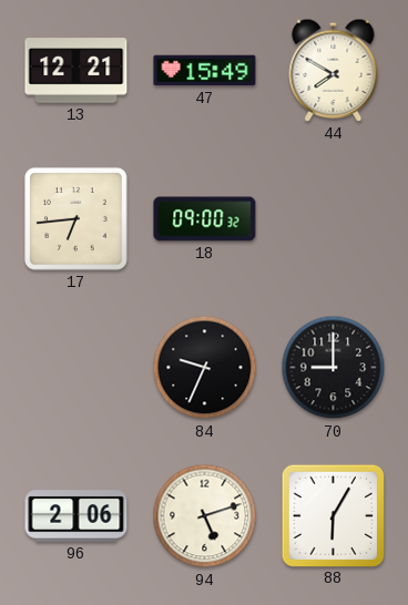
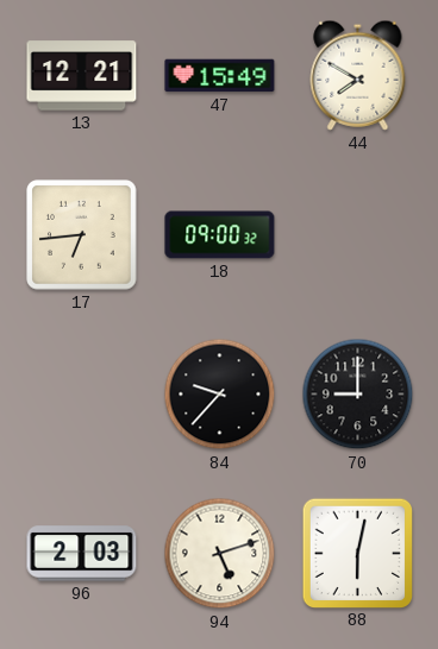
84: 9:34 -> 9:37 (220, 395)
96: 2:06 -> 2:03 (82, 554)
88: 6:05 -> 6:02 (357, 553)
